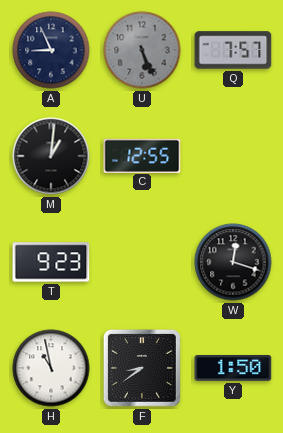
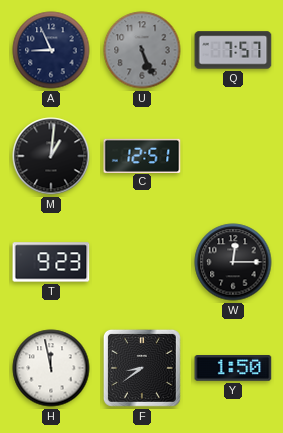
C: 12:55 -> 12:51 (142, 155)
W: 12:18 -> 12:15 (233, 262)
H: 10:58 -> 11:58 (51, 368)
